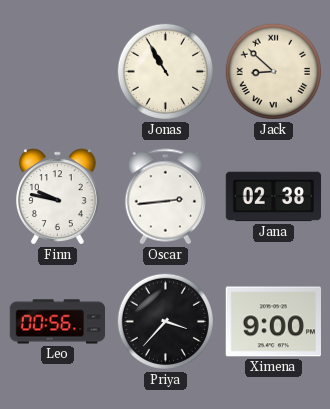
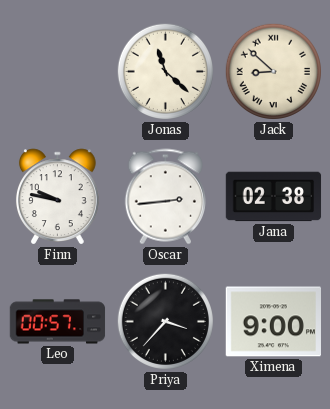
Jonas: 10:55 -> 11:22 (165, 71)
Leo: 00:56 -> 00:57 (58, 322)
